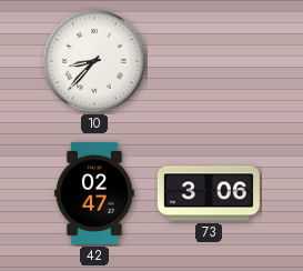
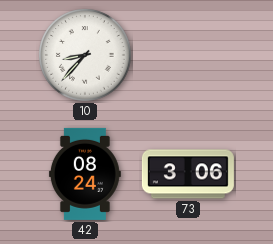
42: 02:47 -> 08:24 (85, 174)
